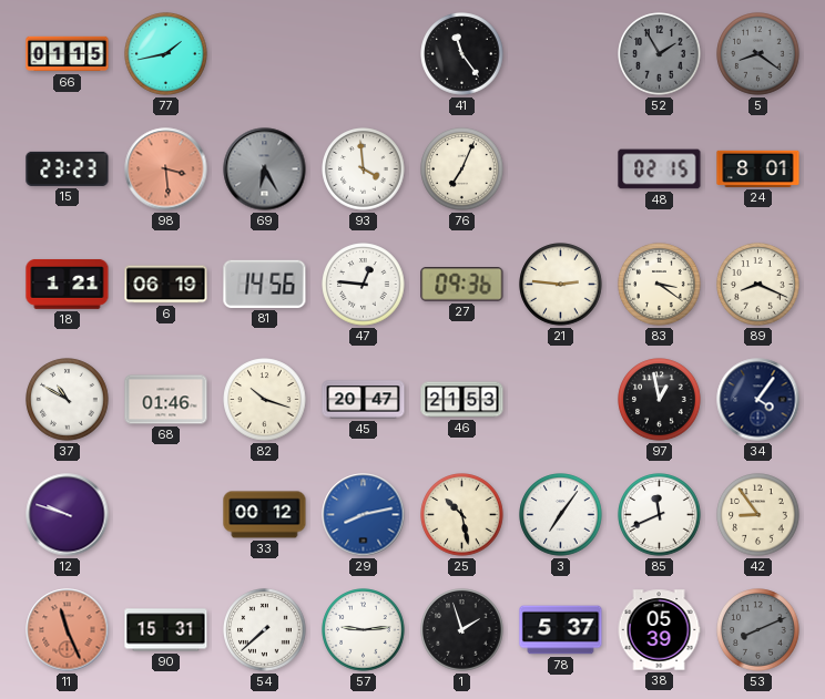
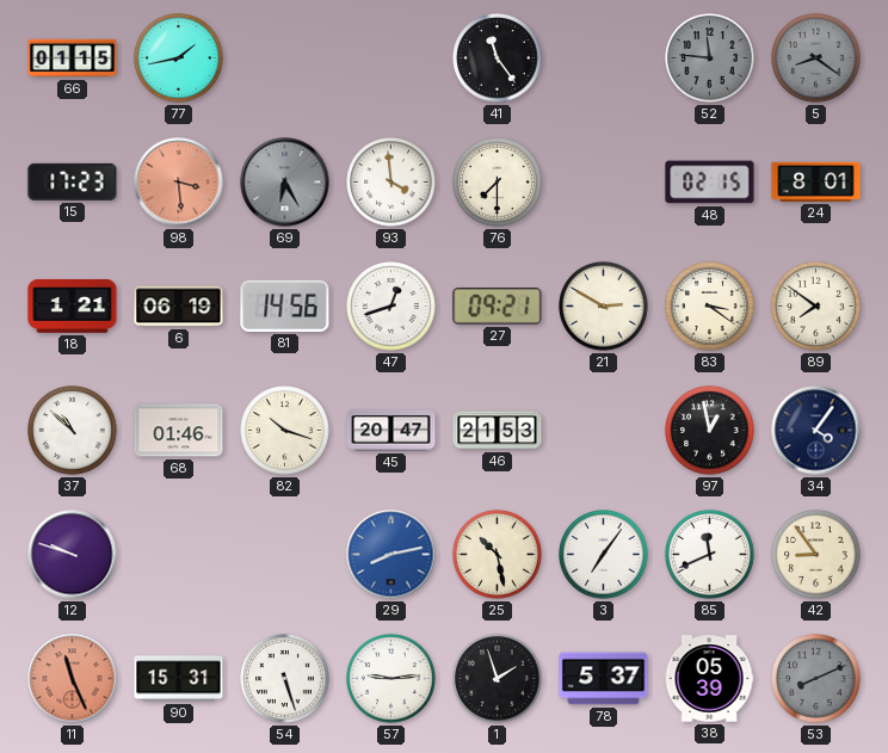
52: 1:55 -> 11:46 (710, 58)
15: 23:23 -> 17:23 (73, 181)
76: 7:04 -> 7:30 (498, 183)
47: 12:46 -> 12:42 (391, 307)
27: 09:36 -> 09:21 (498, 307)
21: 2:46 -> 2:50 (604, 307)
89: 8:19 -> 7:51 (816, 307)
37: 10:50 -> 10:52 (73, 431)
33: 00:12 -> none (265, 515)
54: 7:38 -> 5:27 (285, 679)
